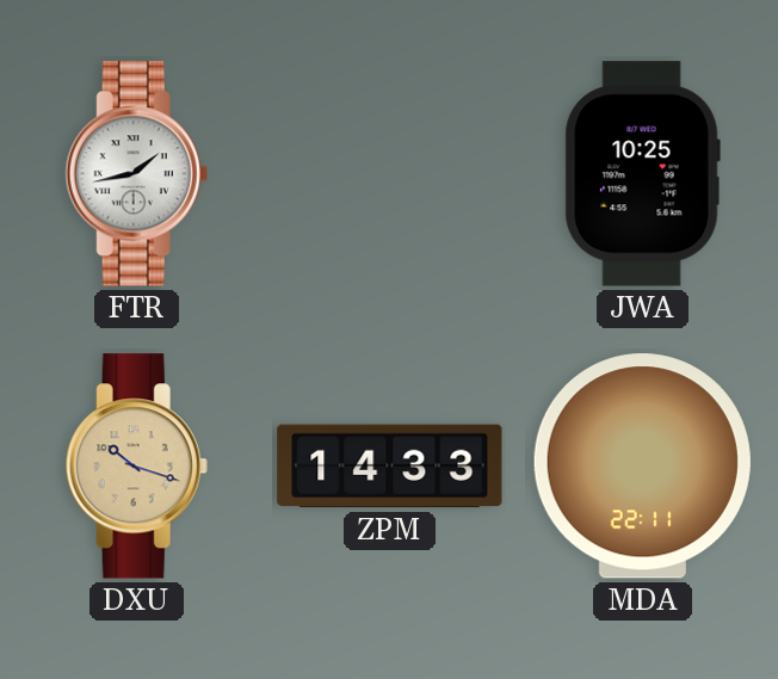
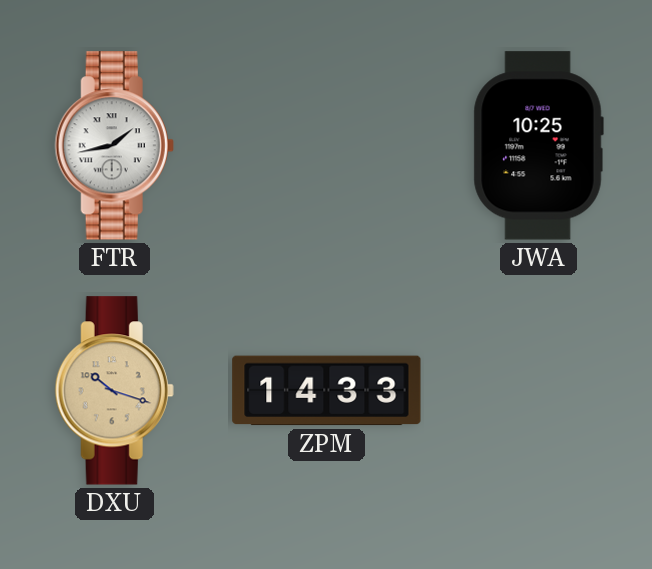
MDA: 22:11 -> none (642, 467)
